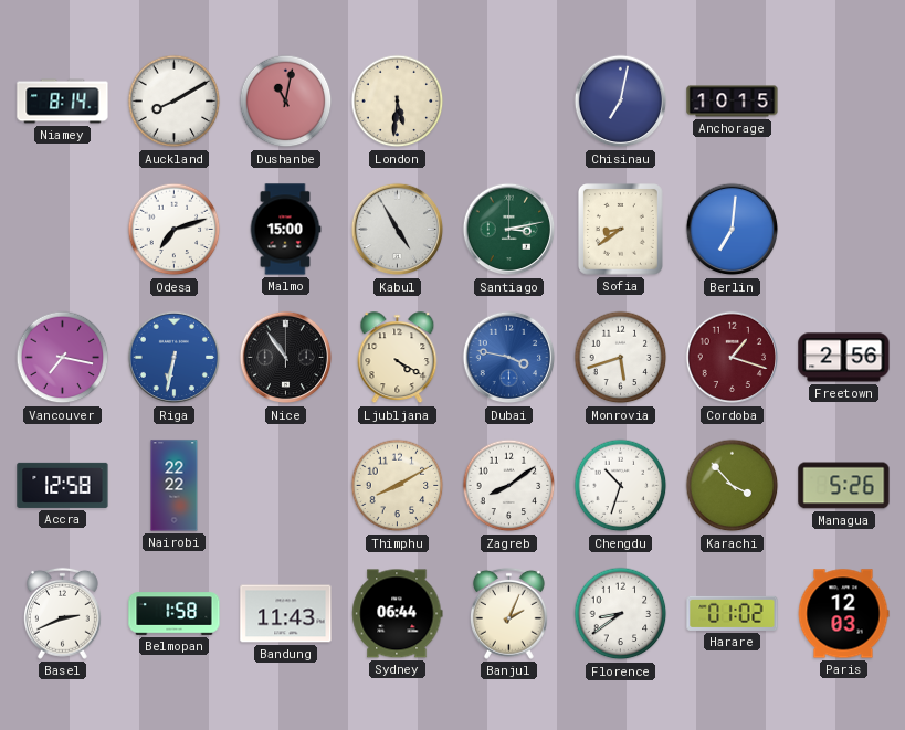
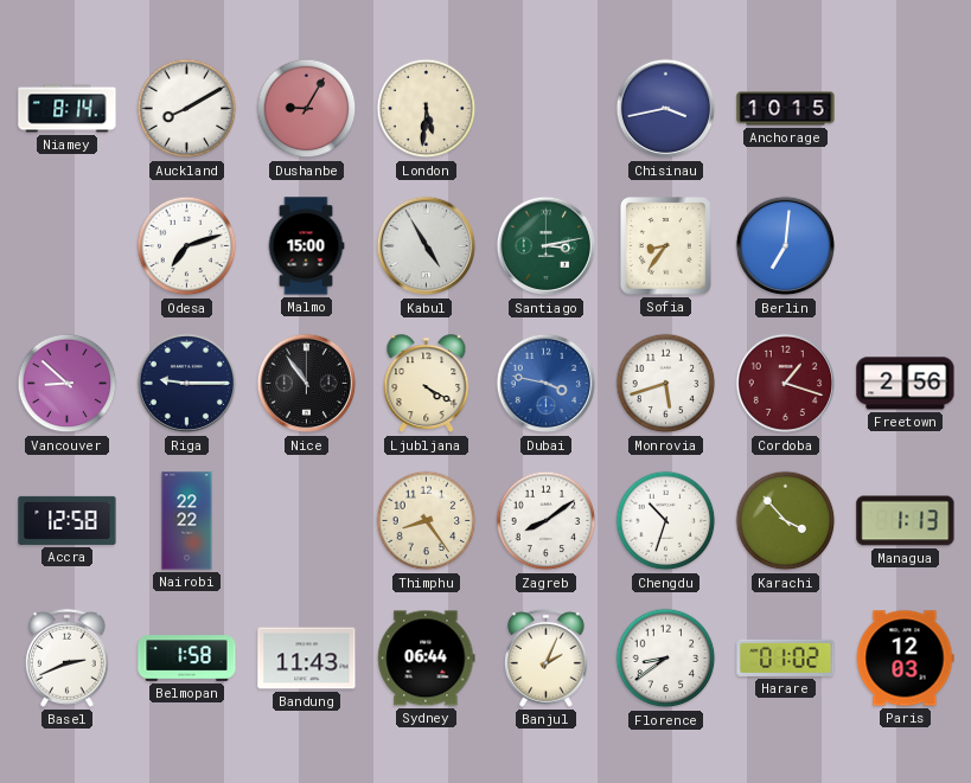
Dushanbe: 11:02 -> 9:05 (307, 109)
Chisinau: 7:02 -> 3:43 (666, 109)
Sofia: 8:39 -> 8:36 (666, 246)
Vancouver: 7:17 -> 8:52 (68, 384)
Riga: 6:32 -> 9:15 (187, 384)
Riga dial: blue -> navy (187, 384)
Thimphu: 8:10 -> 8:24 (427, 521)
Managua: 5:26 -> 1:13 (906, 521)
